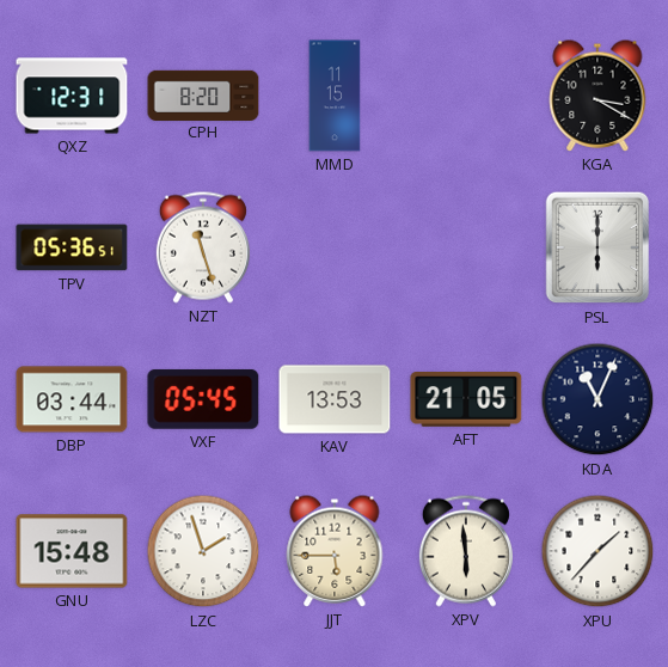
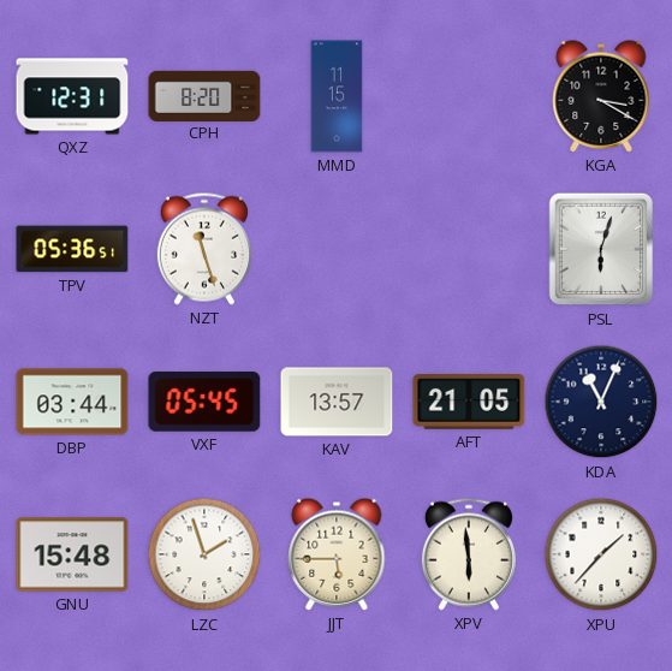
PSL: 6:00 -> 6:03 (601, 249)
KAV: 13:53 -> 13:57 (337, 402)
